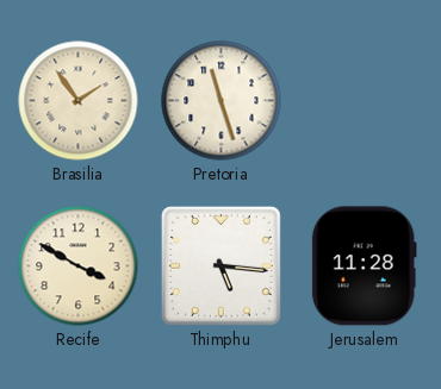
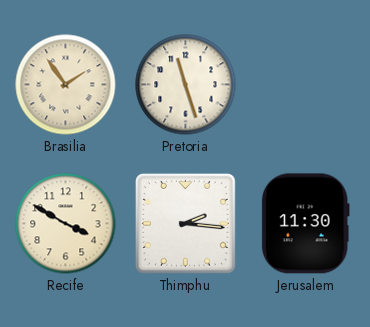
Thimphu: 5:16 -> 2:16 (185, 223)
Jerusalem: 11:28 -> 11:30 (305, 224)
